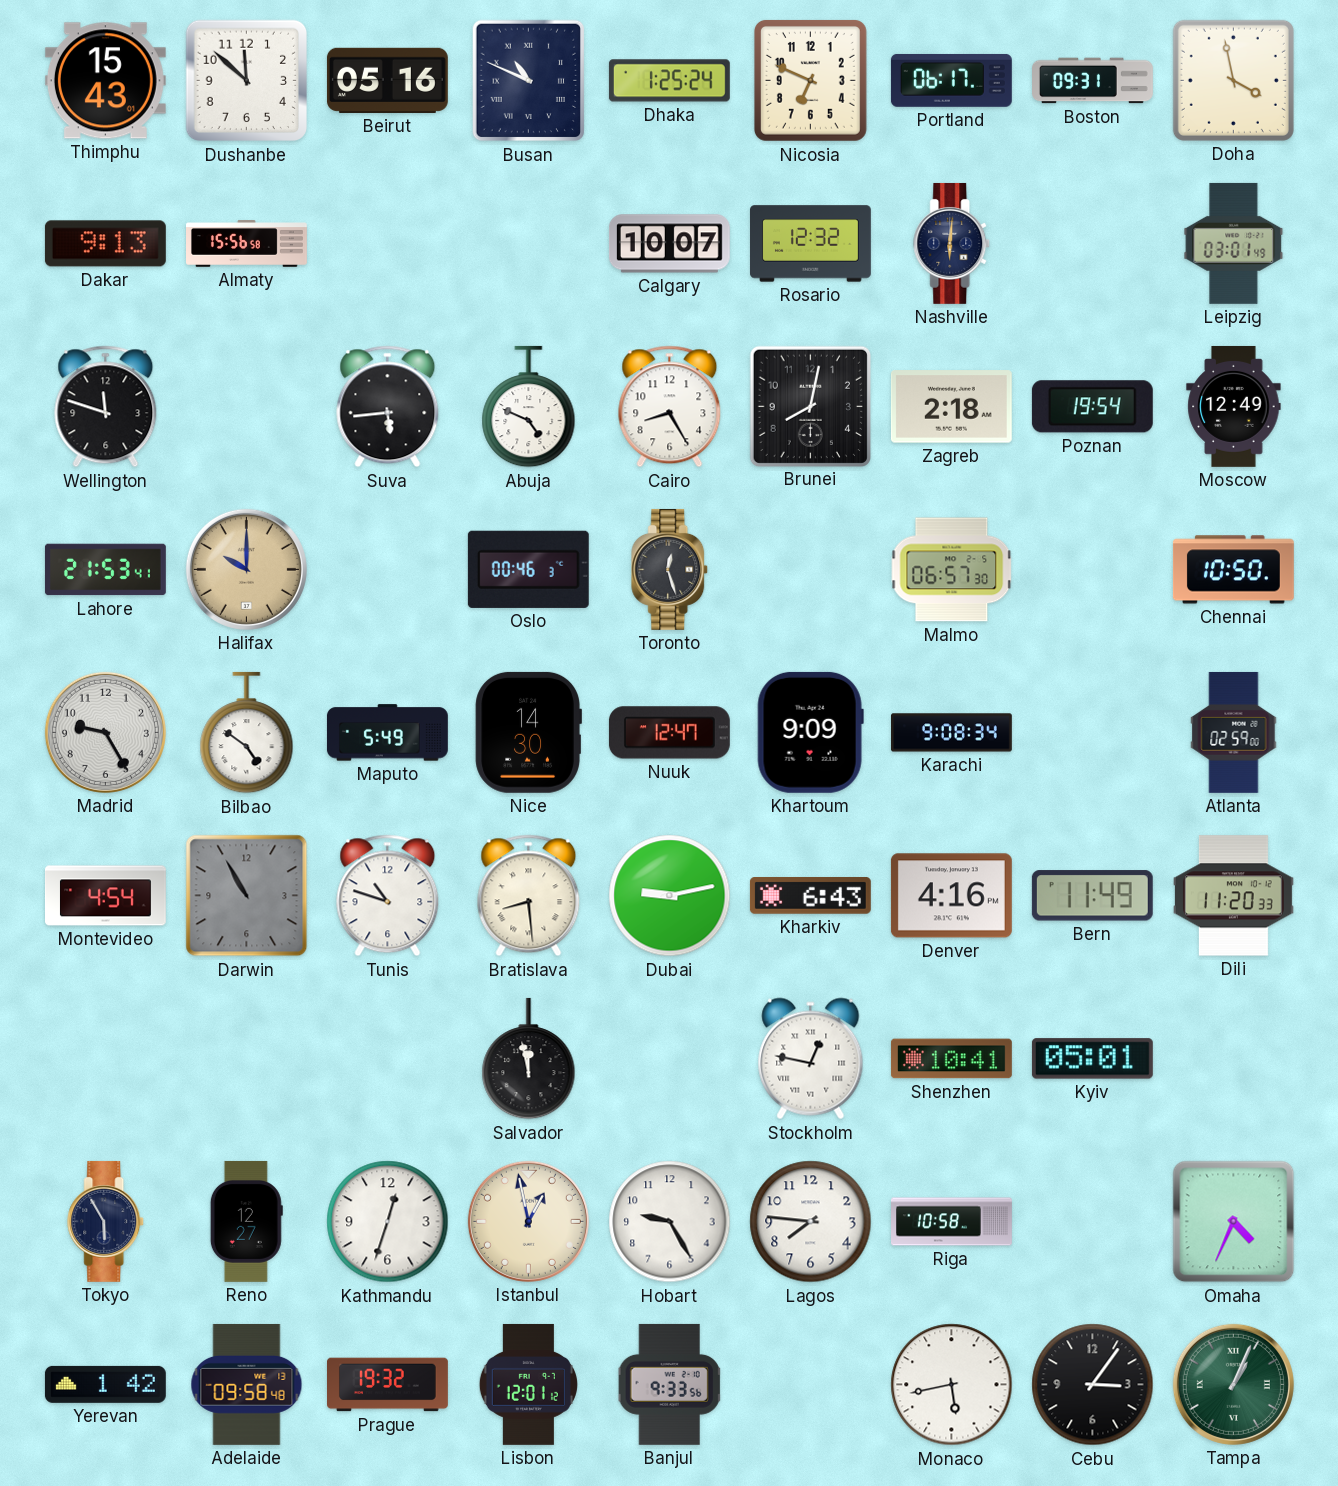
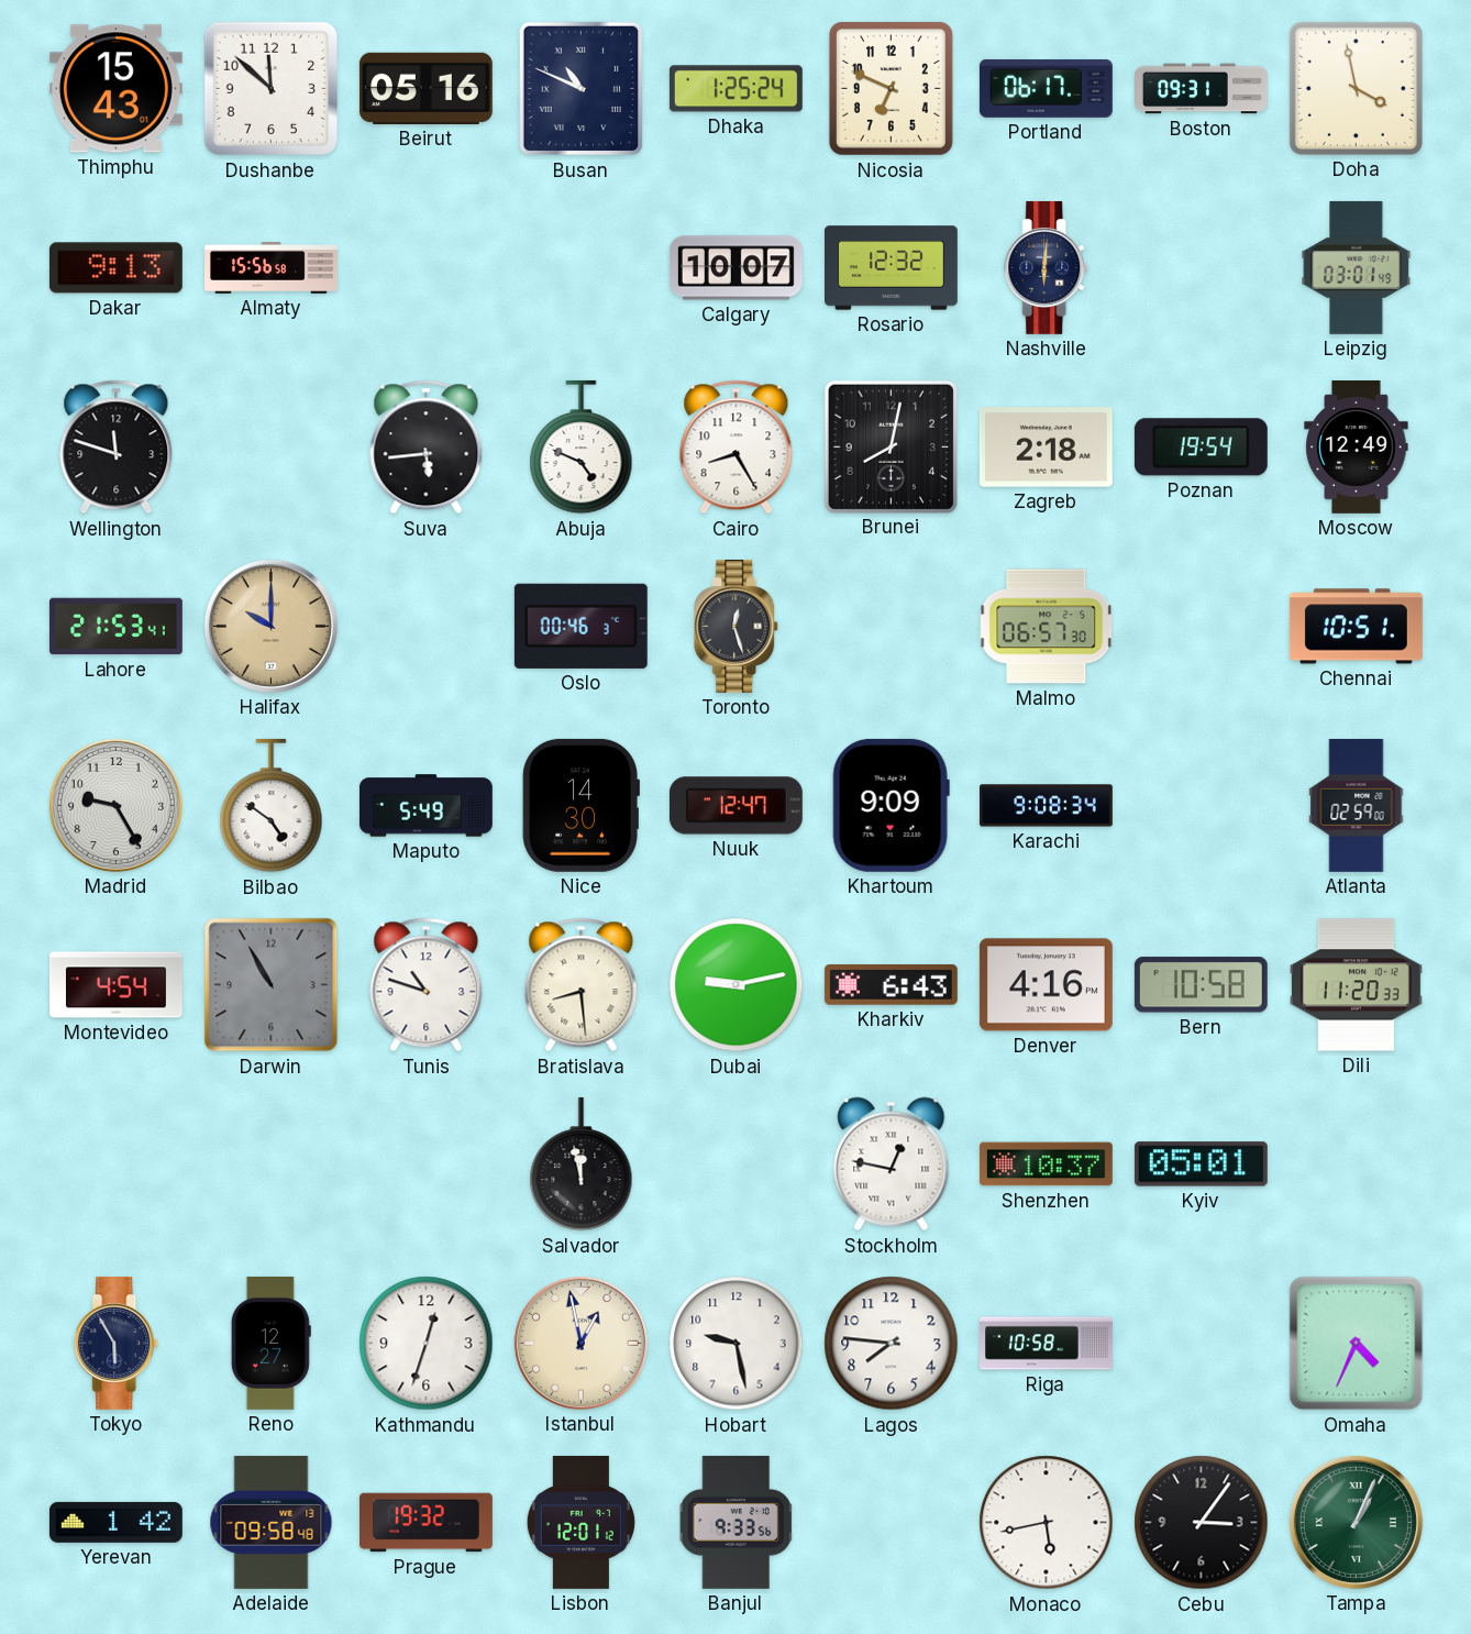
Chennai: 10:50 -> 10:51 (1356, 627)
Bern: 11:49 -> 10:58 (1201, 985)
Shenzhen: 10:41 -> 10:37 (1046, 1164)
Hobart: 9:25 -> 9:28 (737, 1344)
